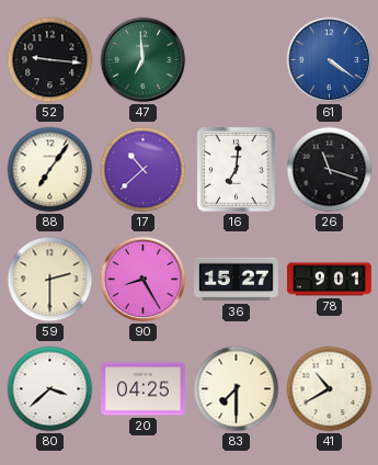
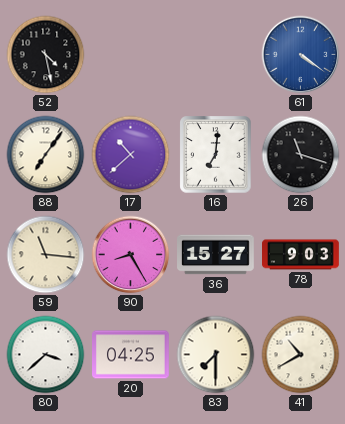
52: 9:16 -> 4:28 (46, 55)
47: 6:59 -> none (144, 60)
59: 2:30 -> 11:16 (46, 255)
78: 9:01 -> 9:03 (301, 255)
